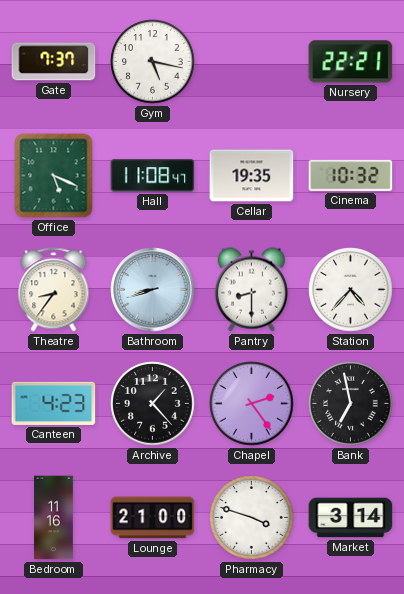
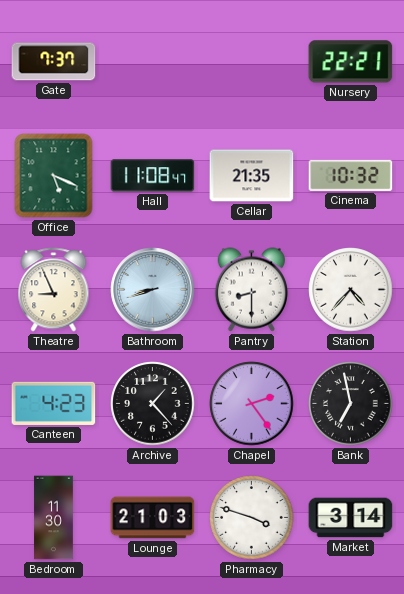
Gym: 5:17 -> none (153, 62)
Cellar: 19:35 -> 21:35 (252, 176)
Theatre: 8:36 -> 8:56 (54, 290)
Bedroom: 11:16 -> 11:30 (54, 518)
Lounge: 21:00 -> 21:03 (153, 518)
